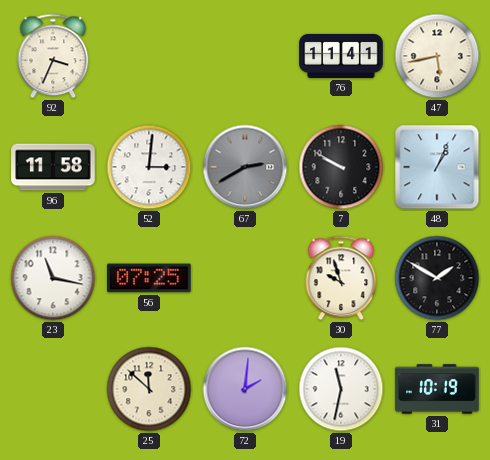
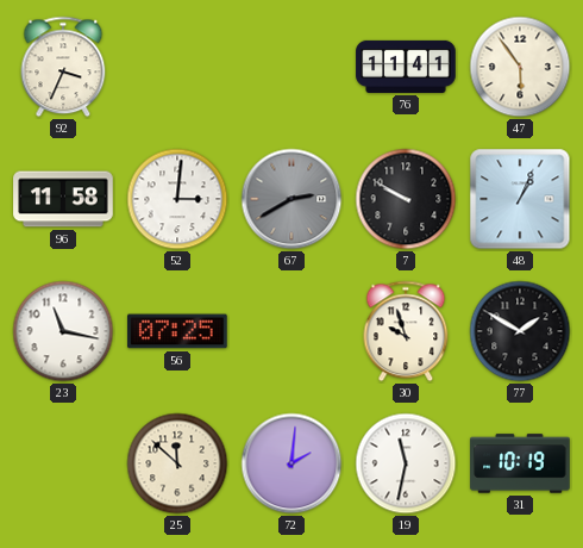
47: 5:43 -> 5:54 (520, 67)
